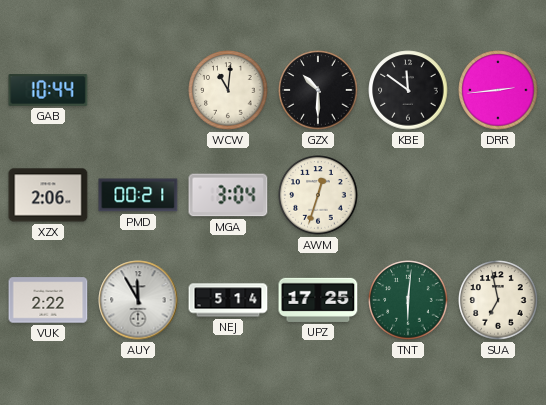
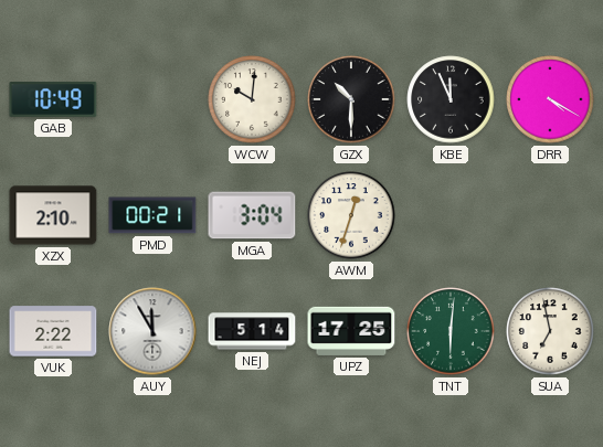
GAB: 10:44 -> 10:49 (53, 99)
WCW: 11:01 -> 10:01 (252, 99)
KBE: 11:51 -> 11:56 (451, 99)
DRR: 2:44 -> 4:20 (550, 99)
XZX: 2:06 -> 2:10 (53, 215)
